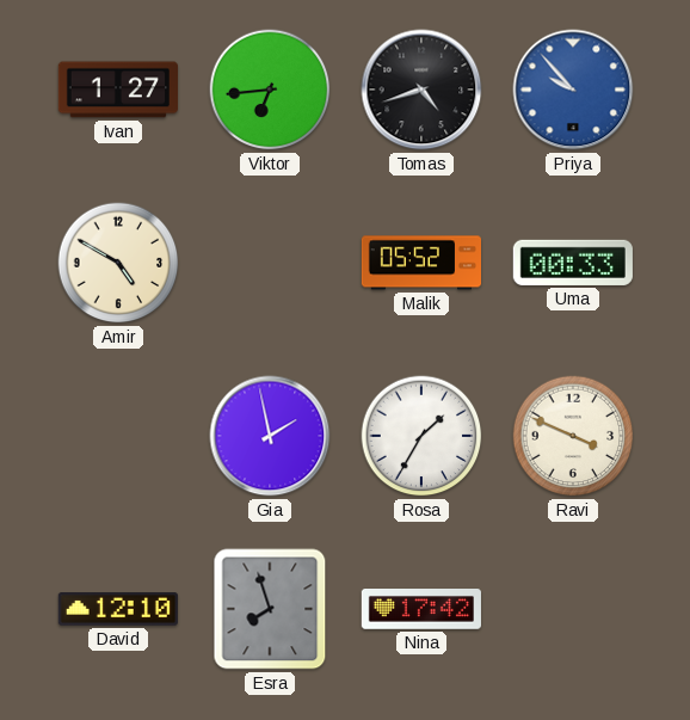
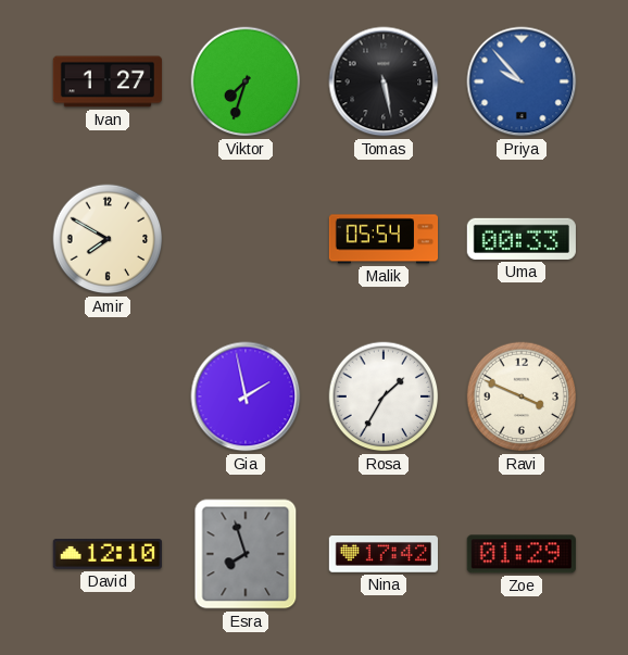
Viktor: 6:44 -> 7:33 (246, 81)
Tomas: 4:42 -> 5:28 (384, 81)
Amir: 4:50 -> 7:50 (108, 239)
Malik: 05:52 -> 05:54 (382, 239)
Zoe: none -> 01:29 (522, 554)
